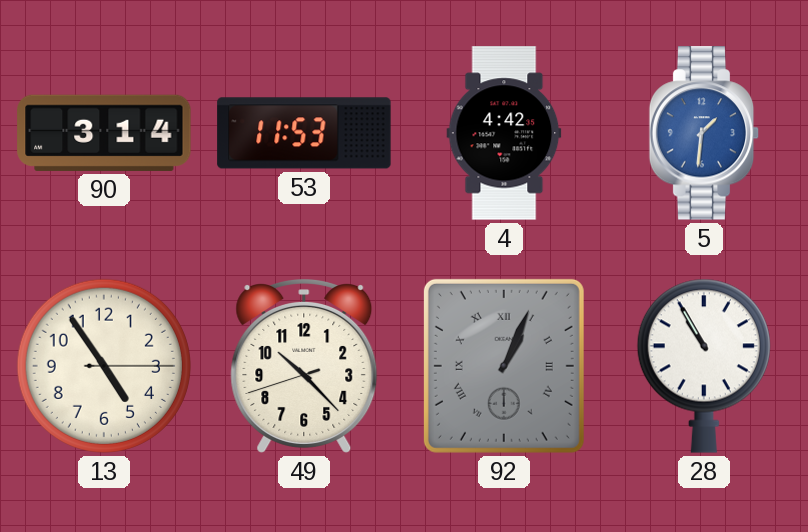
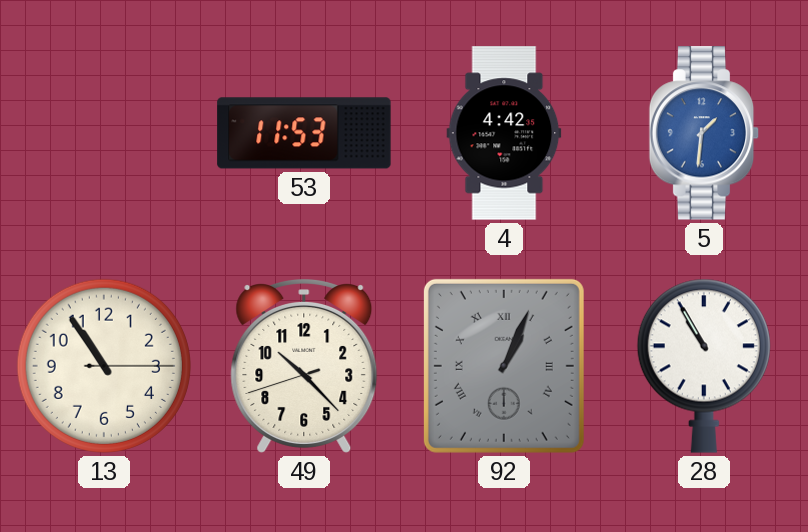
90: 3:14 -> none (104, 133)
13: 4:54 -> 10:54 (104, 366)
